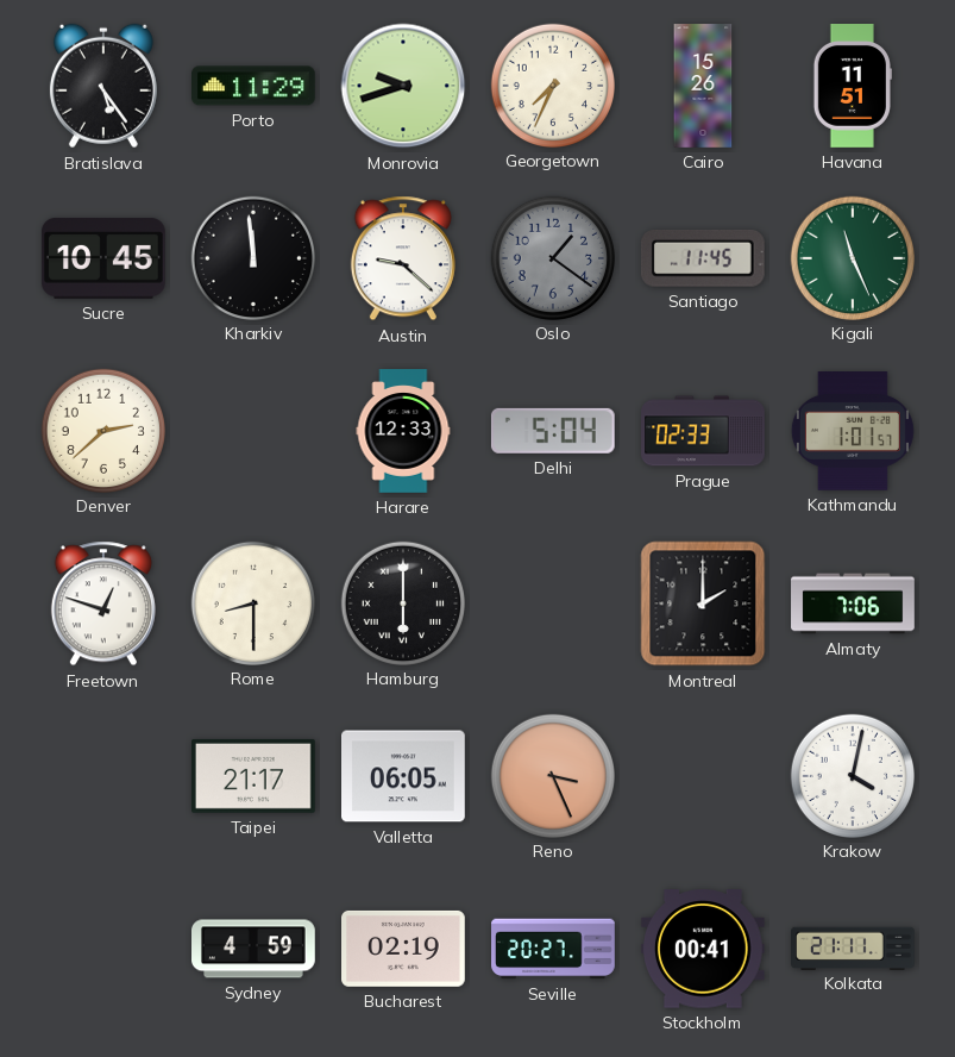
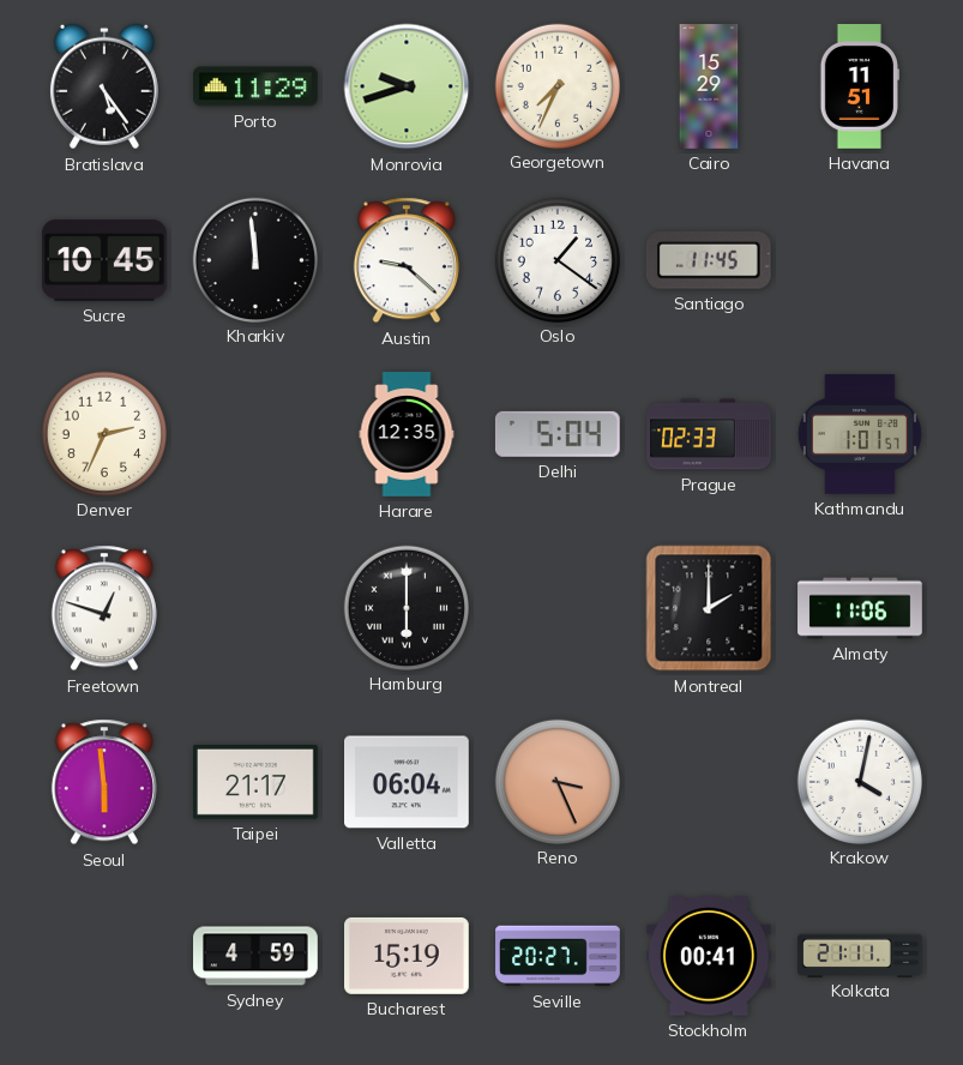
Cairo: 15:26 -> 15:29 (709, 86)
Oslo dial: grey -> white (556, 259)
Kigali: 11:26 -> none (852, 257)
Denver: 2:38 -> 2:34 (103, 433)
Harare: 12:33 -> 12:35 (407, 434)
Rome: 8:30 -> none (252, 602)
Almaty: 7:06 -> 11:06 (860, 608)
Seoul: none -> 5:59 (104, 782)
Valletta: 06:05 -> 06:04 (408, 782)
Bucharest: 02:19 -> 15:19 (408, 956)
